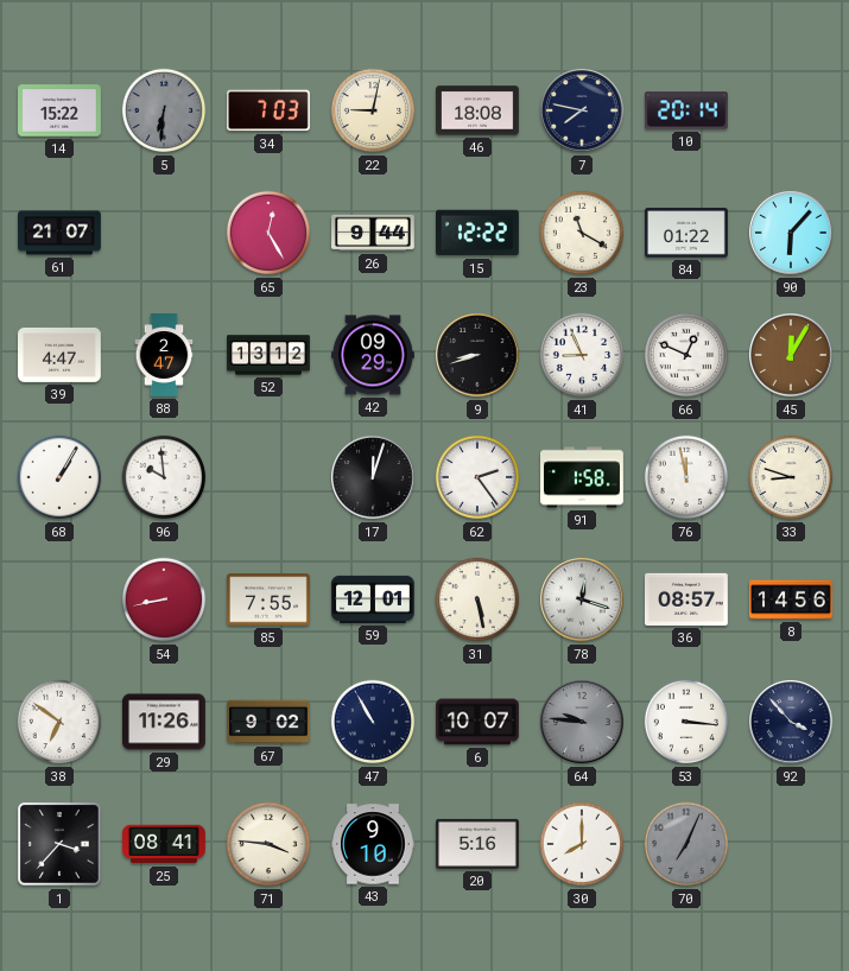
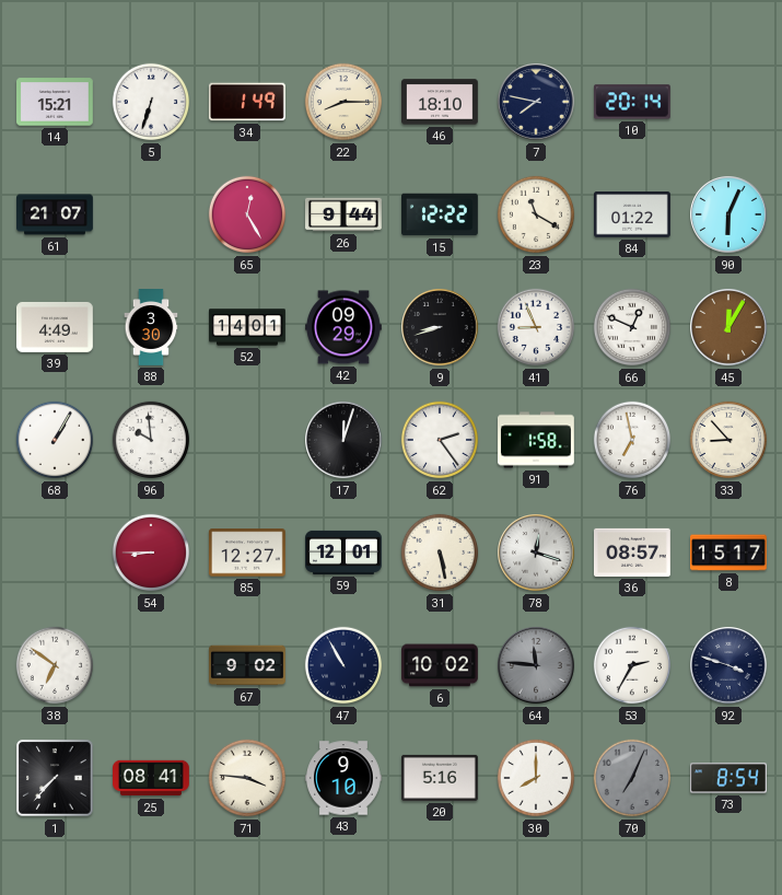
14: 15:22 -> 15:21 (56, 102)
5: 6:31 -> 6:33 (151, 102)
5 dial: grey -> white (151, 102)
34: 7:03 -> 1:49 (247, 102)
22: 9:02 -> 8:15 (343, 102)
46: 18:08 -> 18:10 (441, 102)
90: 6:07 -> 6:04 (728, 214)
39: 4:47 -> 4:49 (56, 327)
88: 2:47 -> 3:30 (151, 327)
52: 13:12 -> 14:01 (248, 327)
76: 11:58 -> 6:58 (632, 440)
33: 8:48 -> 8:53 (728, 440)
54: 8:43 -> 8:45 (151, 553)
85: 7:55 -> 12:27 (247, 553)
8: 14:56 -> 15:17 (730, 553)
29: 11:26 -> none (165, 722)
6: 10:07 -> 10:02 (441, 665)
64: 9:46 -> 11:46 (536, 665)
53: 3:16 -> 2:35 (632, 665)
92: 3:53 -> 3:48 (728, 665)
1: 3:37 -> 7:37 (55, 778)
73: none -> 8:54 (730, 778)
